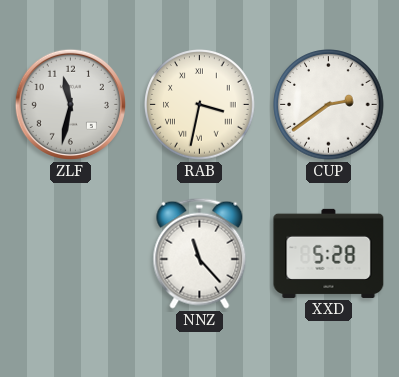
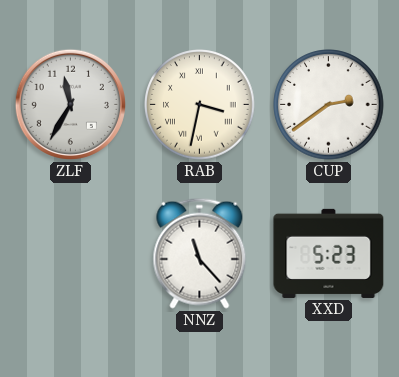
ZLF: 11:32 -> 11:35 (70, 104)
XXD: 5:28 -> 5:23 (329, 253)
